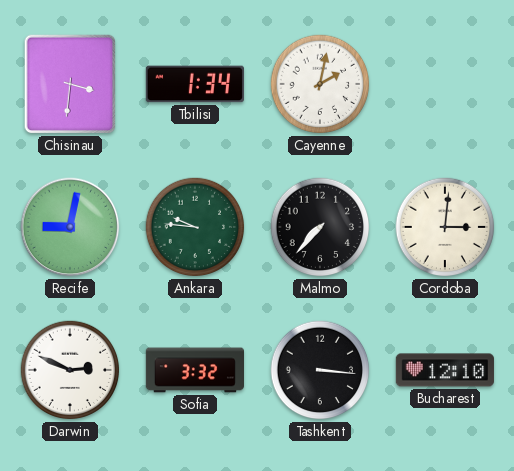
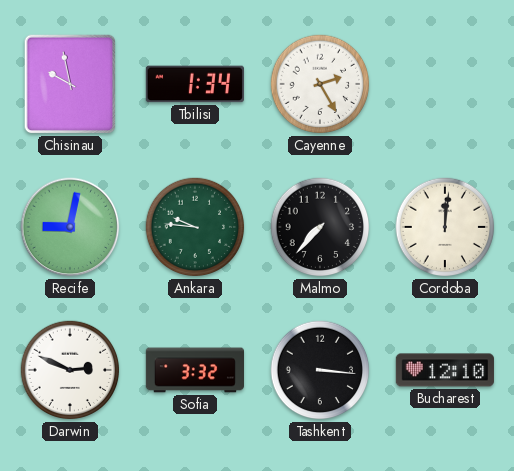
Chisinau: 3:31 -> 9:58 (70, 84)
Cayenne: 2:02 -> 2:25 (320, 84)
Cordoba: 3:01 -> 12:01 (445, 227)
